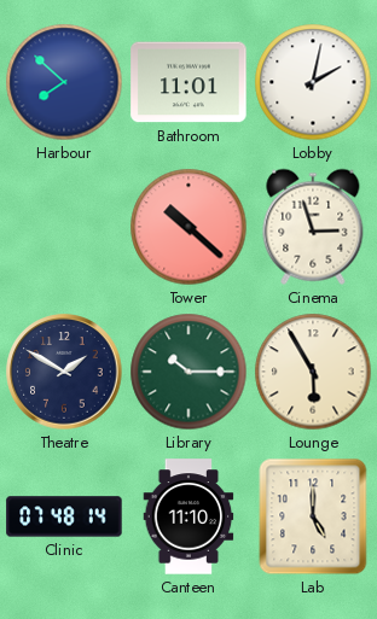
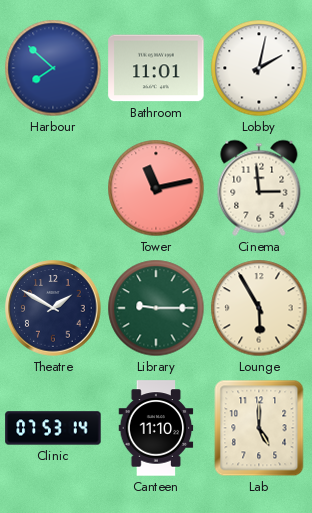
Tower: 10:22 -> 11:13 (156, 188)
Cinema: 2:57 -> 2:59 (259, 188)
Library: 10:15 -> 9:15 (156, 308)
Clinic: 07:48 -> 07:53 (53, 428)
